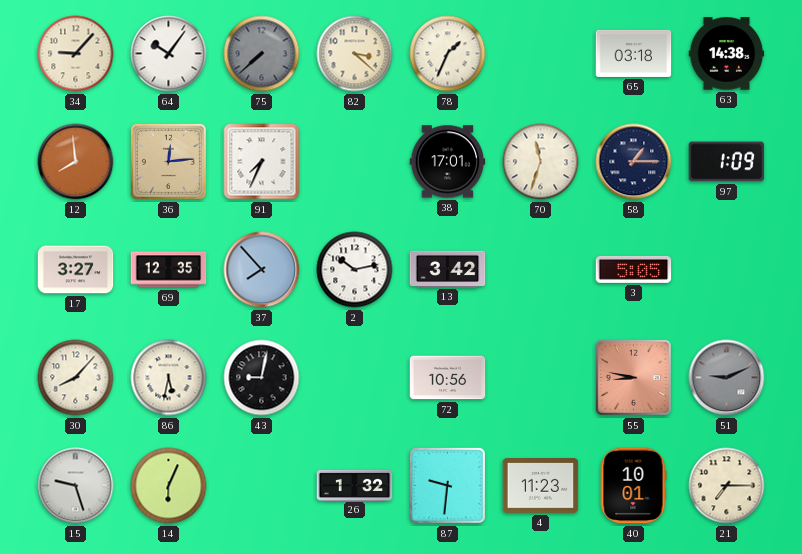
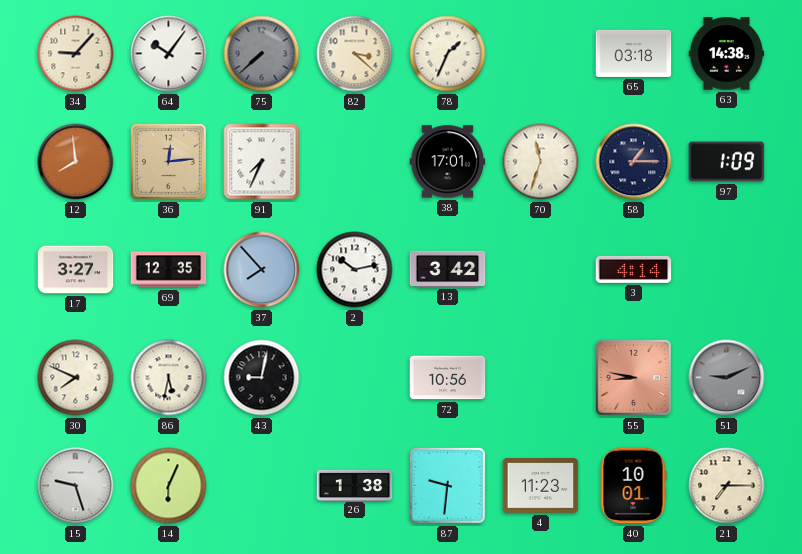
3: 5:05 -> 4:14 (634, 269)
30: 8:07 -> 7:49 (76, 378)
26: 1:32 -> 1:38 (355, 485)
